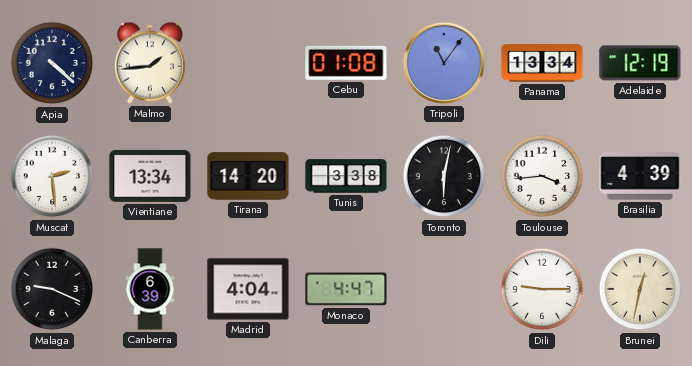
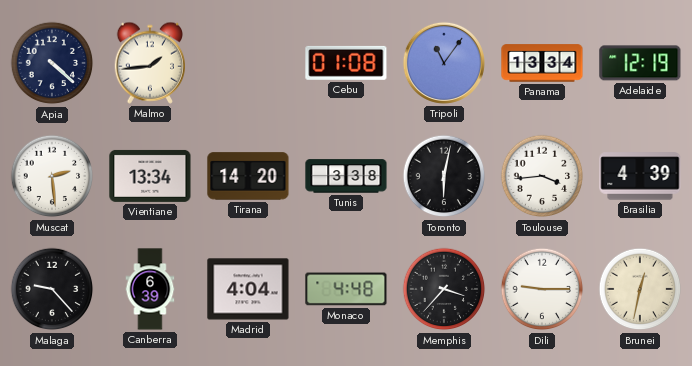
Malaga: 9:19 -> 9:23 (52, 289)
Monaco: 4:47 -> 4:48 (346, 289)
Memphis: none -> 3:37 (444, 289)
